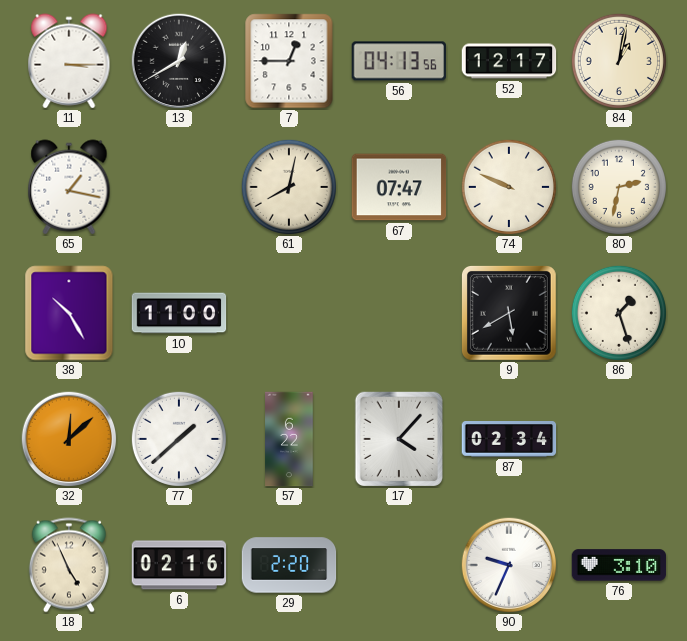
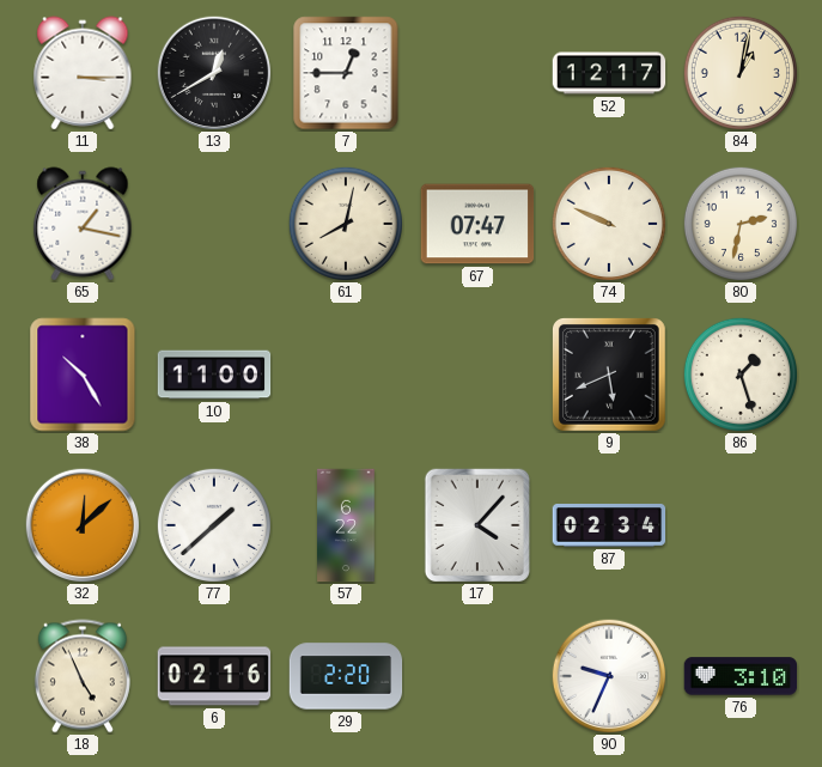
56: 04:13 -> none (398, 61)
9: 5:40 -> 5:41 (610, 376)
